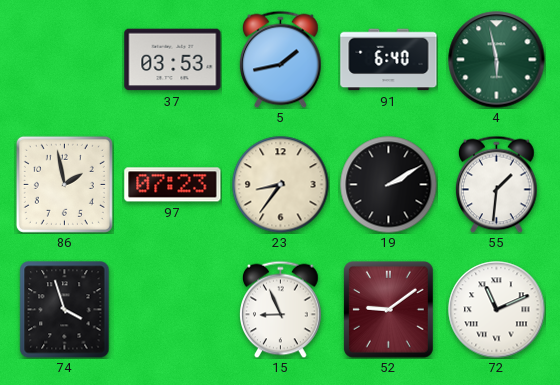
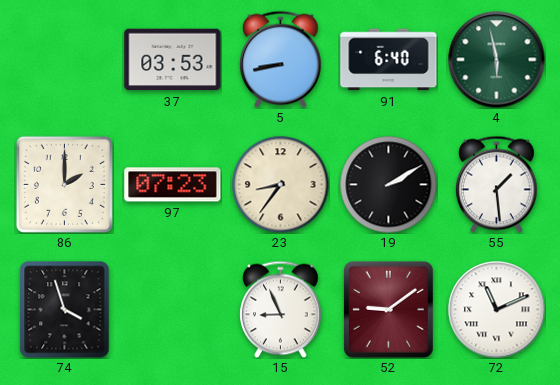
5: 1:43 -> 8:43 (281, 59)
86: 1:58 -> 2:00 (64, 184)
55: 1:31 -> 1:29 (497, 184)
